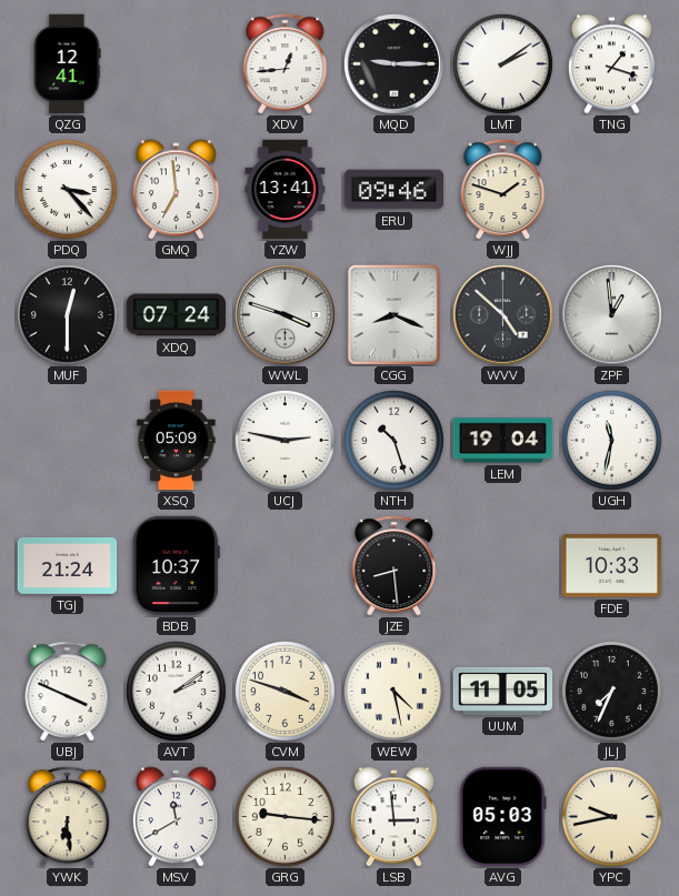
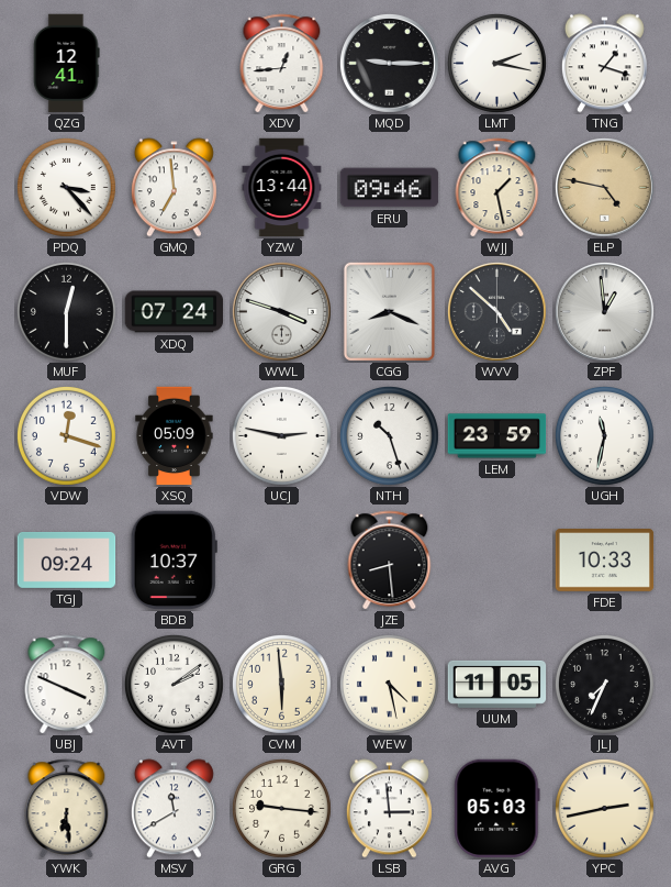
LMT: 2:09 -> 2:17 (496, 63)
YZW: 13:41 -> 13:44 (282, 188)
WJJ: 1:48 -> 1:28 (497, 188)
ELP: none -> 4:47 (604, 187)
VDW: none -> 12:18 (66, 435)
LEM: 19:04 -> 23:59 (497, 436)
TGJ: 21:24 -> 09:24 (67, 559)
CVM: 3:48 -> 5:59 (281, 684)
YPC: 9:43 -> 2:43 (604, 808)
